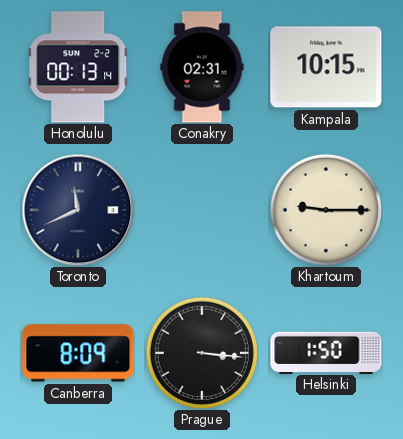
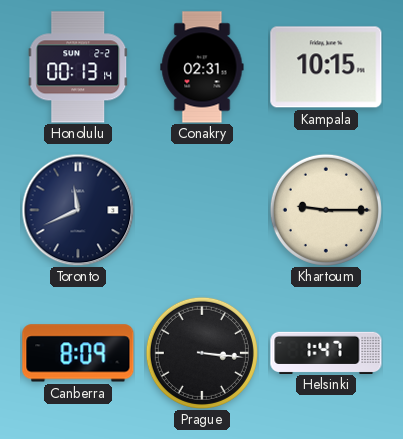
Helsinki: 1:50 -> 1:47 (326, 352)
